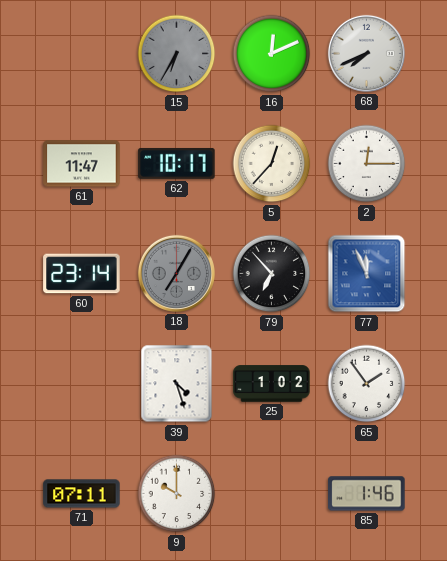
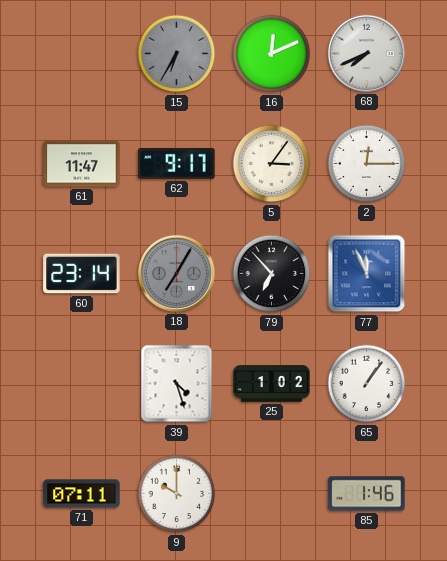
62: 10:17 -> 9:17 (177, 163)
5: 12:37 -> 3:06 (272, 164)
65: 1:54 -> 1:06 (367, 384)
